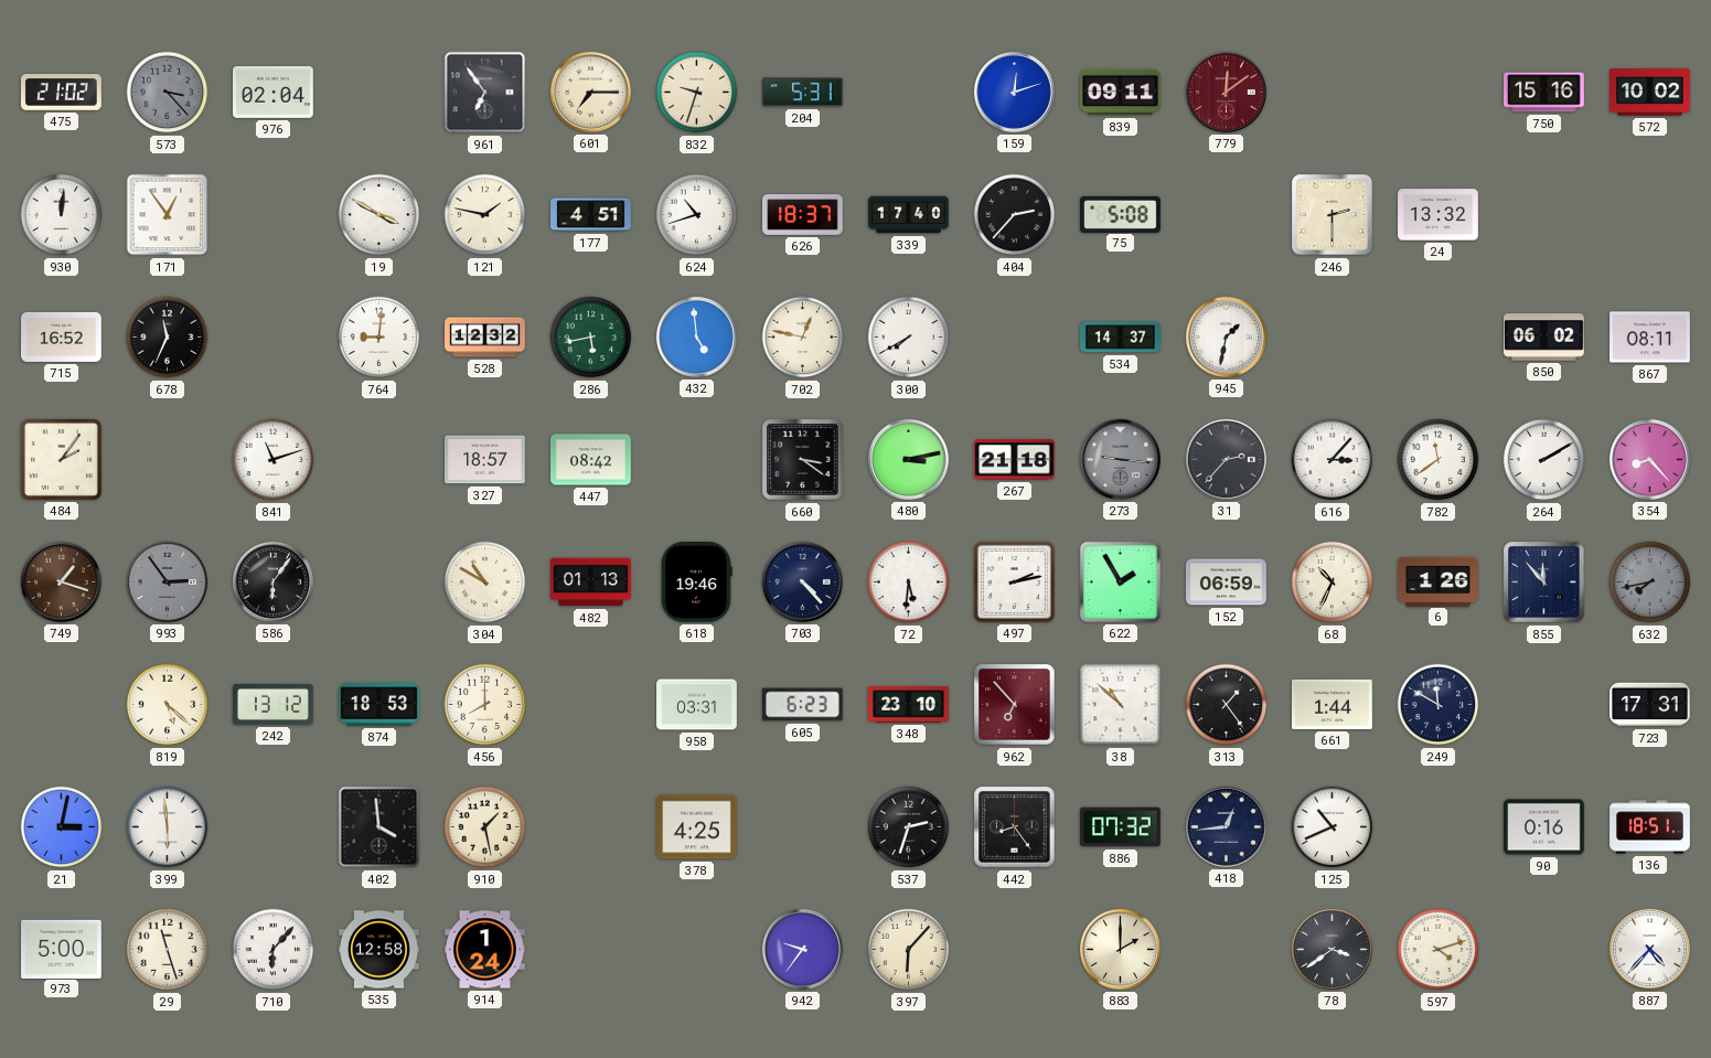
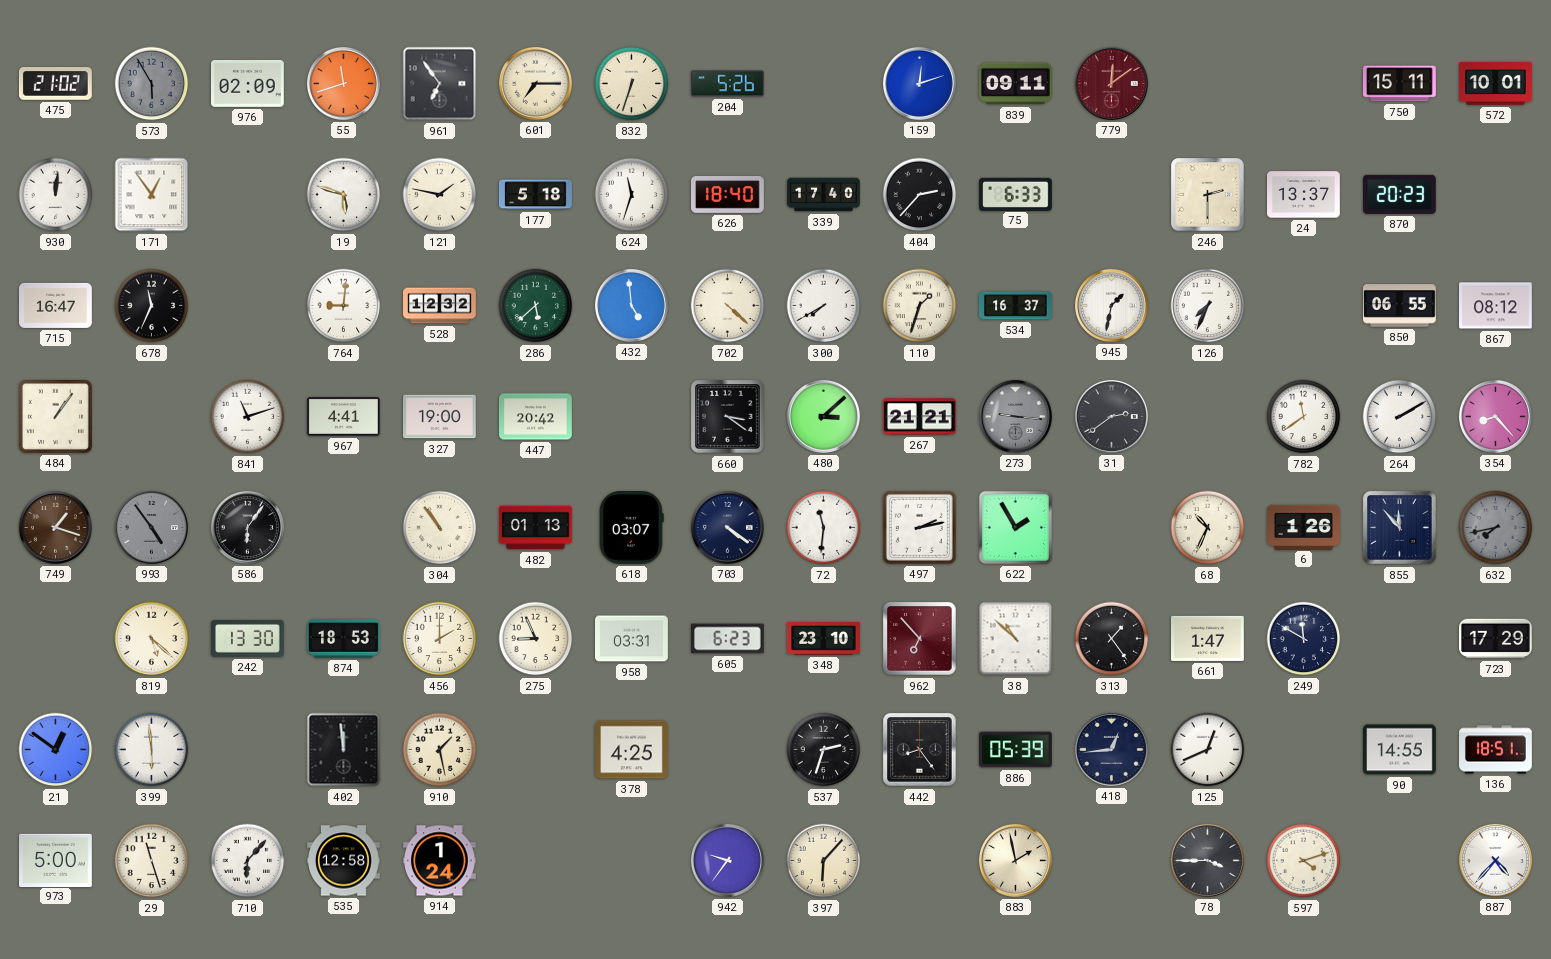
573: 3:23 -> 5:55 (152, 84)
976: 02:04 -> 02:09 (248, 83)
55: none -> 11:42 (343, 83)
832: 9:33 -> 6:33 (632, 84)
204: 5:31 -> 5:26 (728, 84)
750: 15:16 -> 15:11 (1400, 84)
572: 10:02 -> 10:01 (1496, 84)
19: 3:50 -> 5:48 (344, 195)
177: 4:51 -> 5:18 (536, 195)
624: 10:42 -> 11:33 (632, 195)
626: 18:37 -> 18:40 (728, 195)
75: 5:08 -> 6:33 (1016, 194)
24: 13:32 -> 13:37 (1304, 195)
870: none -> 20:23 (1399, 194)
715: 16:52 -> 16:47 (56, 305)
286: 5:43 -> 5:38 (536, 306)
702: 12:47 -> 4:22 (728, 306)
110: none -> 1:33 (920, 306)
534: 14:37 -> 16:37 (1016, 306)
126: none -> 7:34 (1208, 306)
850: 06:02 -> 06:55 (1400, 306)
867: 08:11 -> 08:12 (1496, 306)
484: 2:06 -> 1:06 (55, 416)
967: none -> 4:41 (344, 417)
327: 18:57 -> 19:00 (440, 417)
447: 08:42 -> 20:42 (536, 417)
480: 3:13 -> 3:08 (823, 416)
267: 21:18 -> 21:21 (920, 417)
31: 2:37 -> 2:39 (1111, 416)
616: 3:07 -> none (1333, 460)
993: 2:54 -> 4:54 (151, 527)
304: 10:50 -> 10:54 (440, 528)
618: 19:46 -> 03:07 (632, 528)
703: 4:23 -> 4:21 (727, 527)
72: 5:31 -> 11:31 (824, 528)
152: 06:59 -> none (1227, 583)
242: 13:12 -> 13:30 (248, 638)
456: 8:00 -> 2:00 (440, 639)
275: none -> 8:56 (536, 639)
661: 1:44 -> 1:47 (1208, 638)
723: 17:31 -> 17:29 (1496, 639)
21: 3:02 -> 12:51 (56, 750)
402: 3:59 -> 11:59 (344, 750)
886: 07:32 -> 05:39 (1016, 750)
125: 10:41 -> 12:41 (1208, 750)
90: 0:16 -> 14:55 (1400, 750)
883: 2:00 -> 1:58 (1015, 860)
78: 3:39 -> 3:45 (1207, 860)
